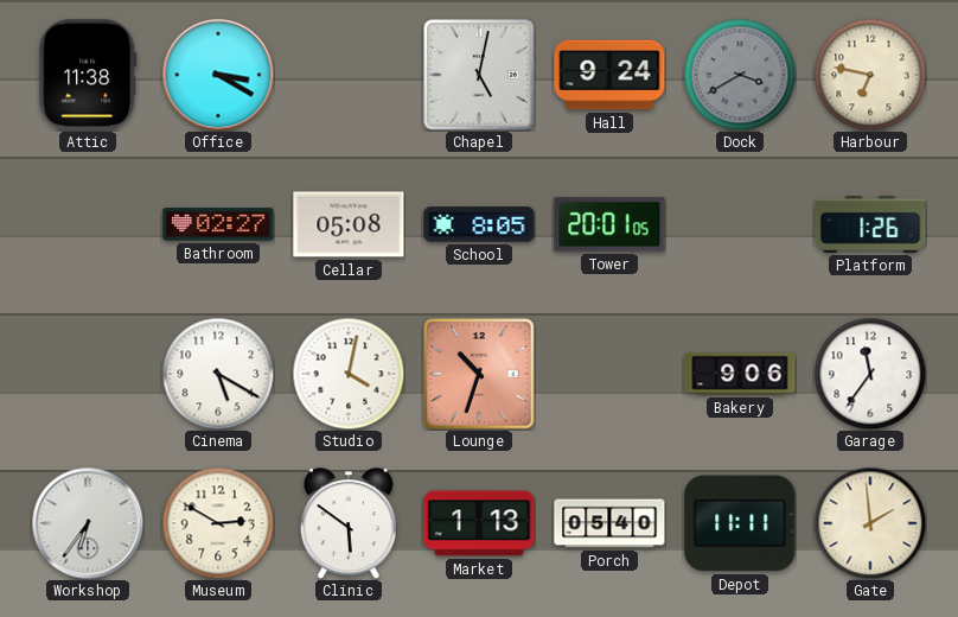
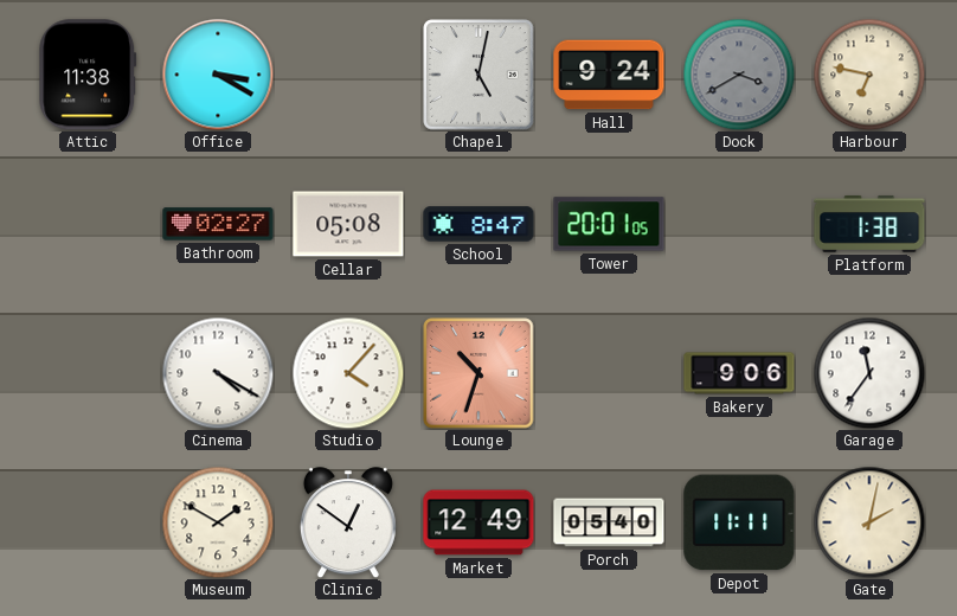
School: 8:05 -> 8:47 (478, 224)
Platform: 1:26 -> 1:38 (869, 224)
Cinema: 5:20 -> 4:20 (218, 373)
Studio: 4:02 -> 4:07 (348, 373)
Workshop: 6:36 -> none (88, 523)
Museum: 2:50 -> 1:50 (218, 522)
Clinic: 5:51 -> 12:51 (348, 522)
Market: 1:13 -> 12:49 (478, 522)
Gate: 1:59 -> 2:02 (869, 522)
